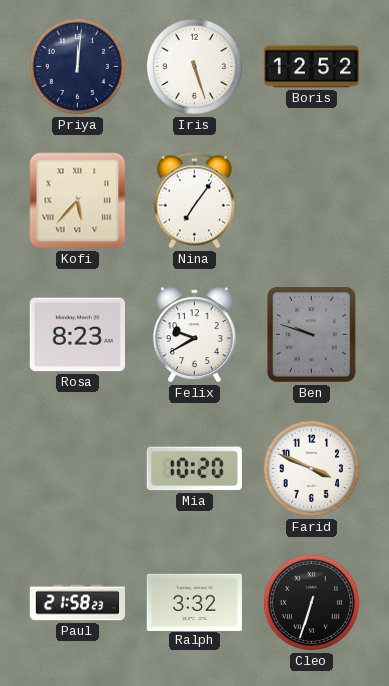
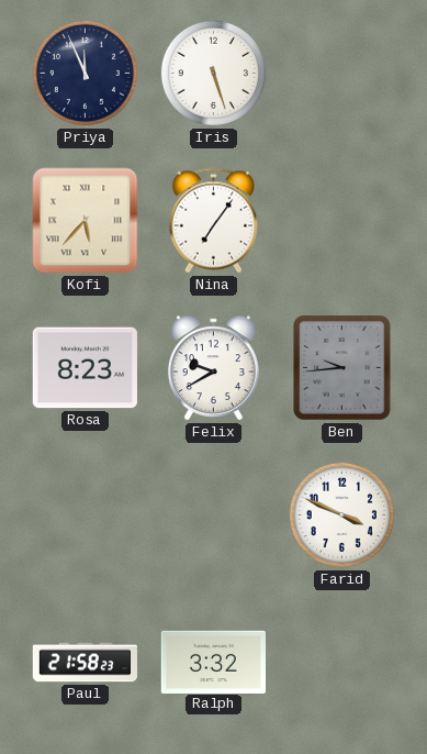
Priya: 12:01 -> 11:56 (85, 73)
Boris: 12:52 -> none (312, 67)
Ben: 9:48 -> 9:44 (342, 368)
Mia: 10:20 -> none (194, 469)
Cleo: 6:33 -> none (311, 602)
